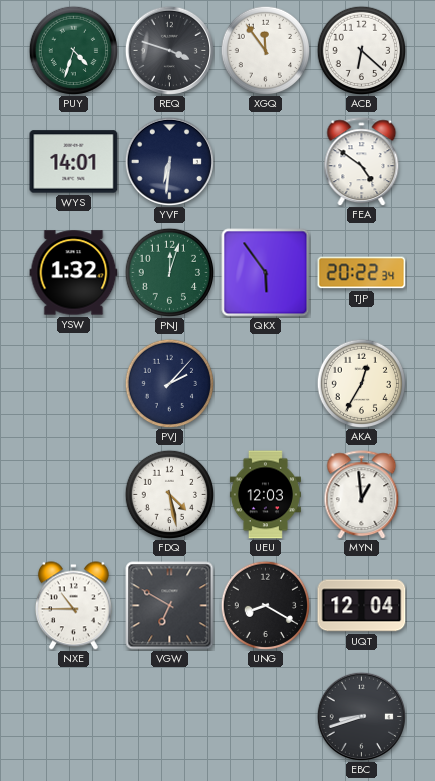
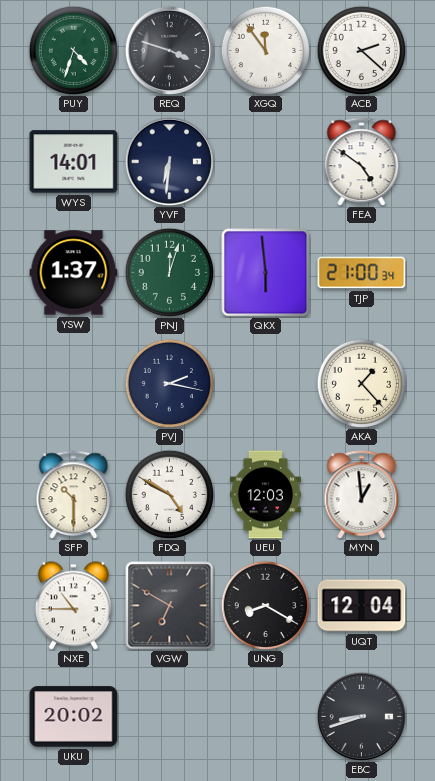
ACB: 6:22 -> 2:22 (361, 50)
YSW: 1:32 -> 1:37 (74, 273)
QKX: 5:54 -> 5:59 (266, 273)
TJP: 20:22 -> 21:00 (362, 273)
PVJ: 2:07 -> 2:17 (169, 383)
AKA: 12:35 -> 1:23 (361, 383)
SFP: none -> 10:30 (74, 495)
FDQ: 4:28 -> 4:50 (169, 494)
UKU: none -> 20:02 (74, 717)
